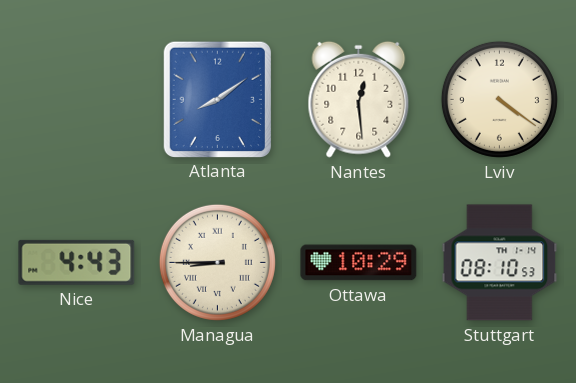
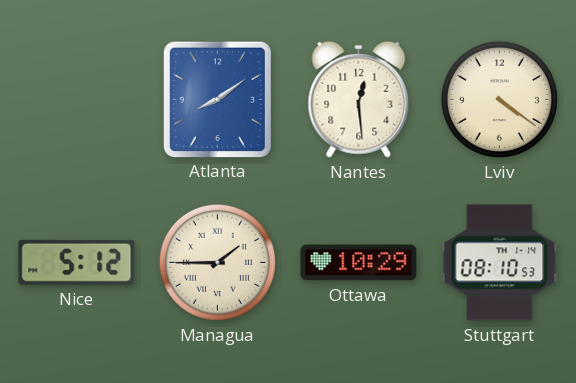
Nice: 4:43 -> 5:12 (77, 262)
Managua: 8:45 -> 1:45 (217, 262)
